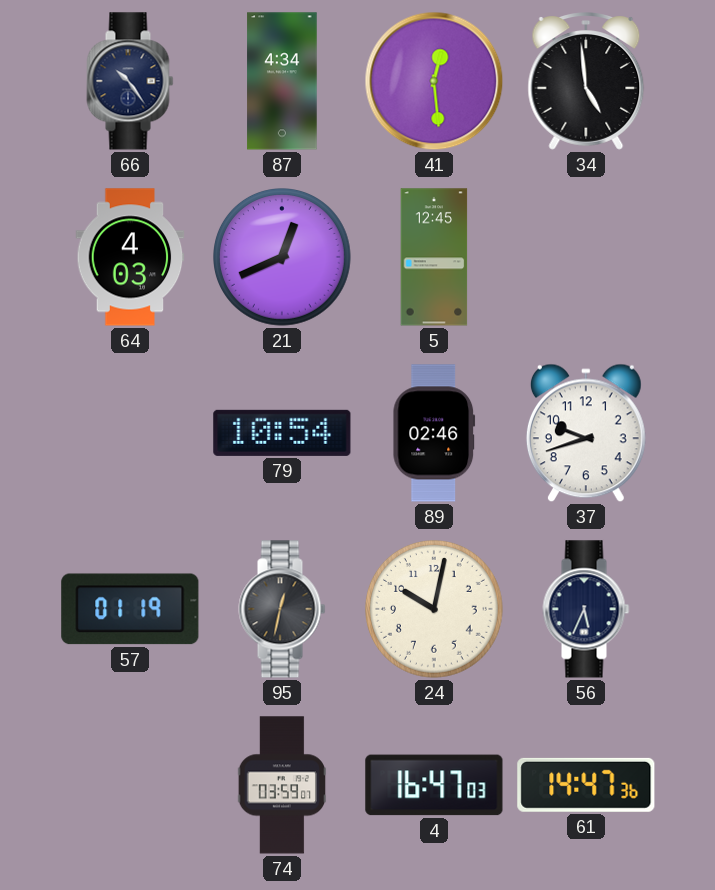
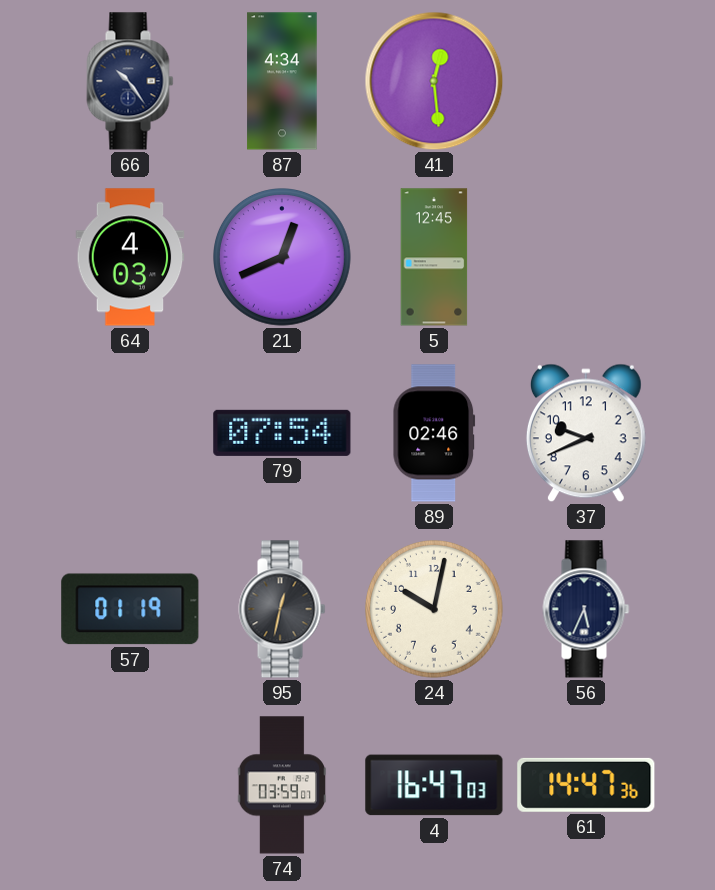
34: 4:59 -> none (586, 81)
79: 10:54 -> 07:54 (282, 433)
37: 9:42 -> 9:41 (586, 433)
